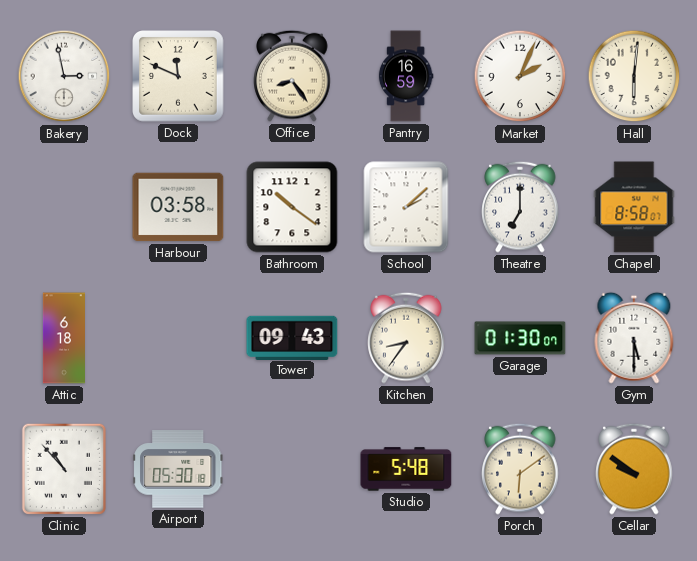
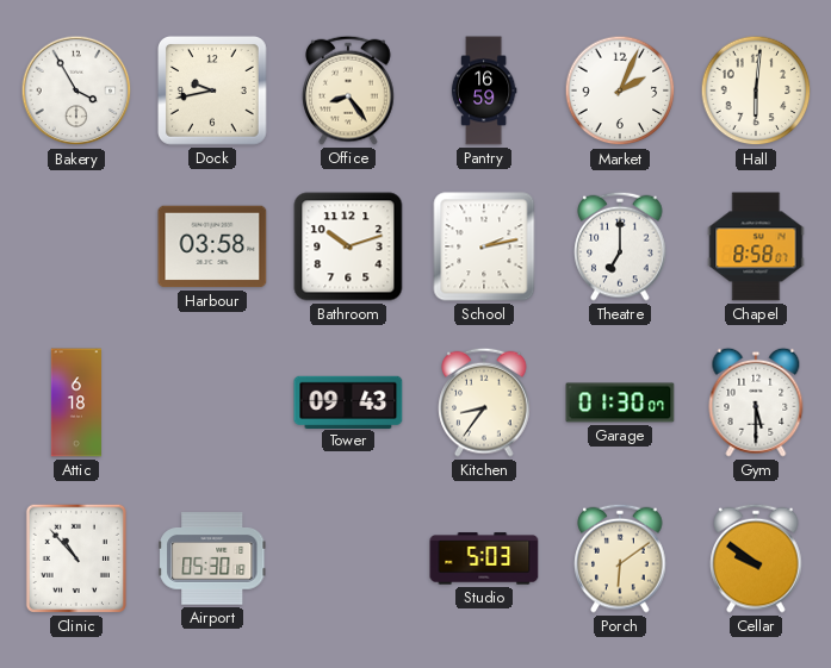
Bakery: 2:58 -> 3:55 (76, 90)
Dock: 11:49 -> 9:43 (213, 92)
Bathroom: 10:21 -> 10:12 (348, 246)
School: 2:08 -> 2:13 (484, 246)
Studio: 5:48 -> 5:03 (484, 558)
